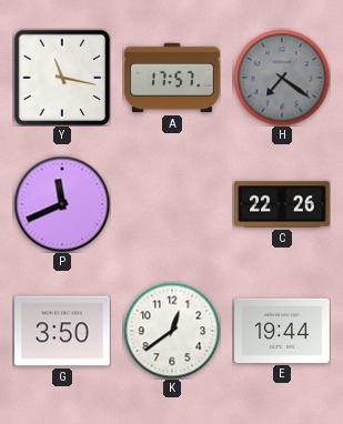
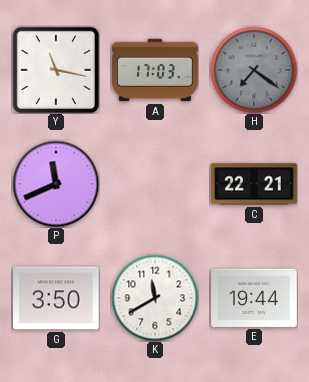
A: 17:57 -> 17:03 (155, 70)
C: 22:26 -> 22:21 (254, 184)
K: 12:39 -> 11:40 (155, 298)
